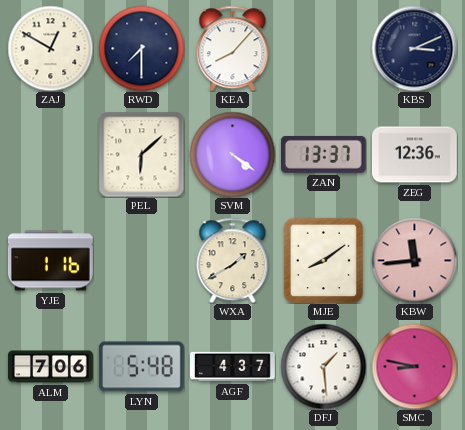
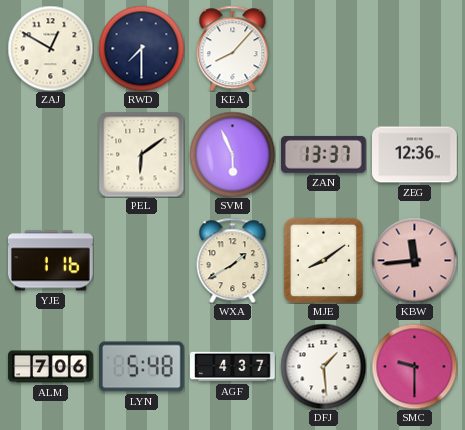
KBS: 3:11 -> none (414, 48)
PEL: 6:08 -> 6:09 (141, 154)
SVM: 4:21 -> 5:56 (232, 154)
SMC: 8:47 -> 9:30 (414, 366)
